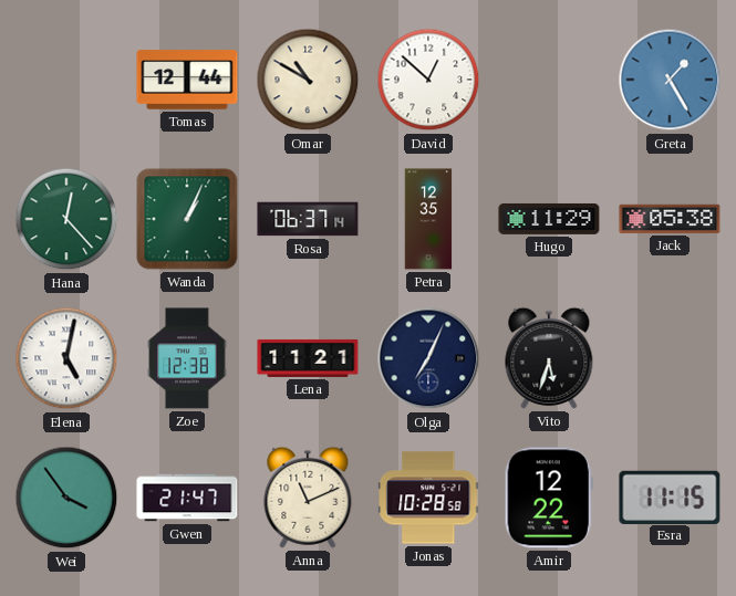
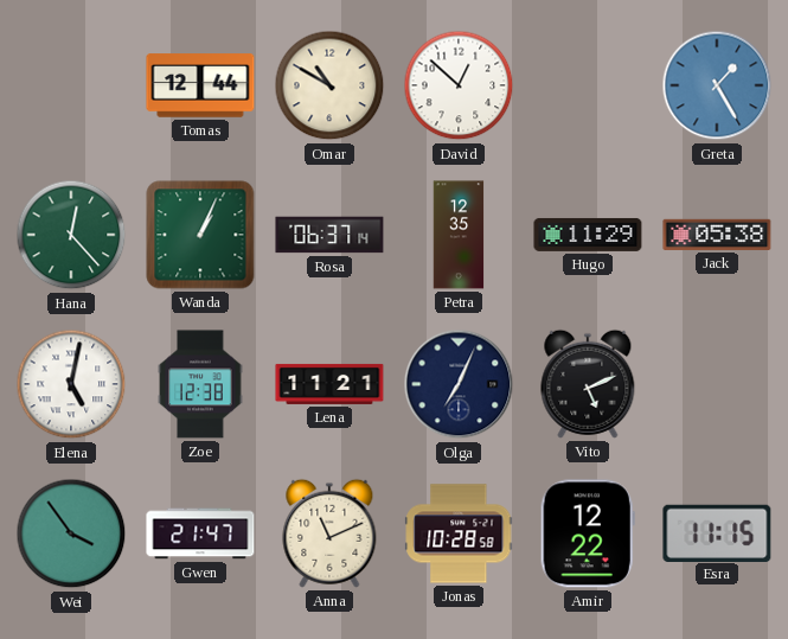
Vito: 5:33 -> 5:11 (588, 384)
